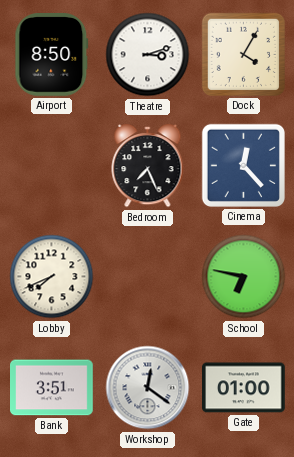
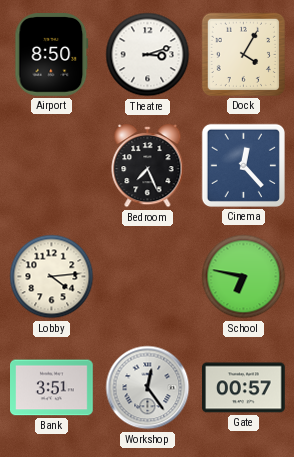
Lobby: 7:41 -> 4:14 (52, 277)
Workshop: 12:21 -> 12:24 (148, 388)
Gate: 01:00 -> 00:57 (244, 388)
